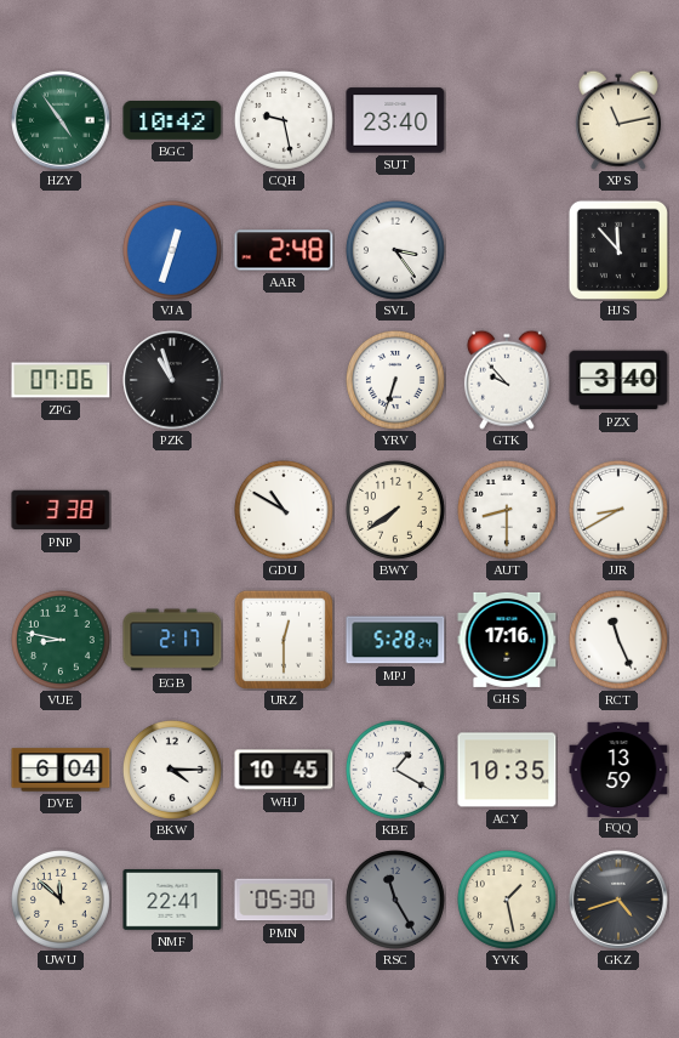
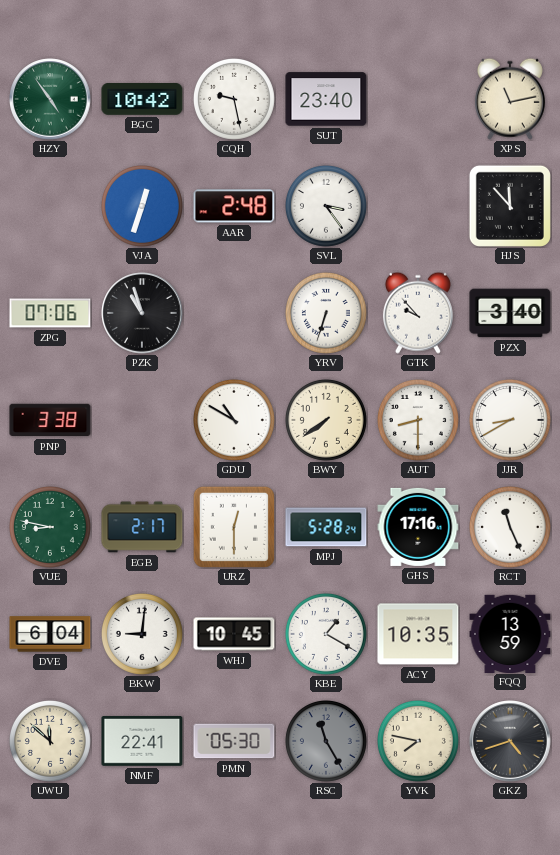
BKW: 4:15 -> 9:01 (142, 634)
YVK: 1:28 -> 7:47 (418, 741)
